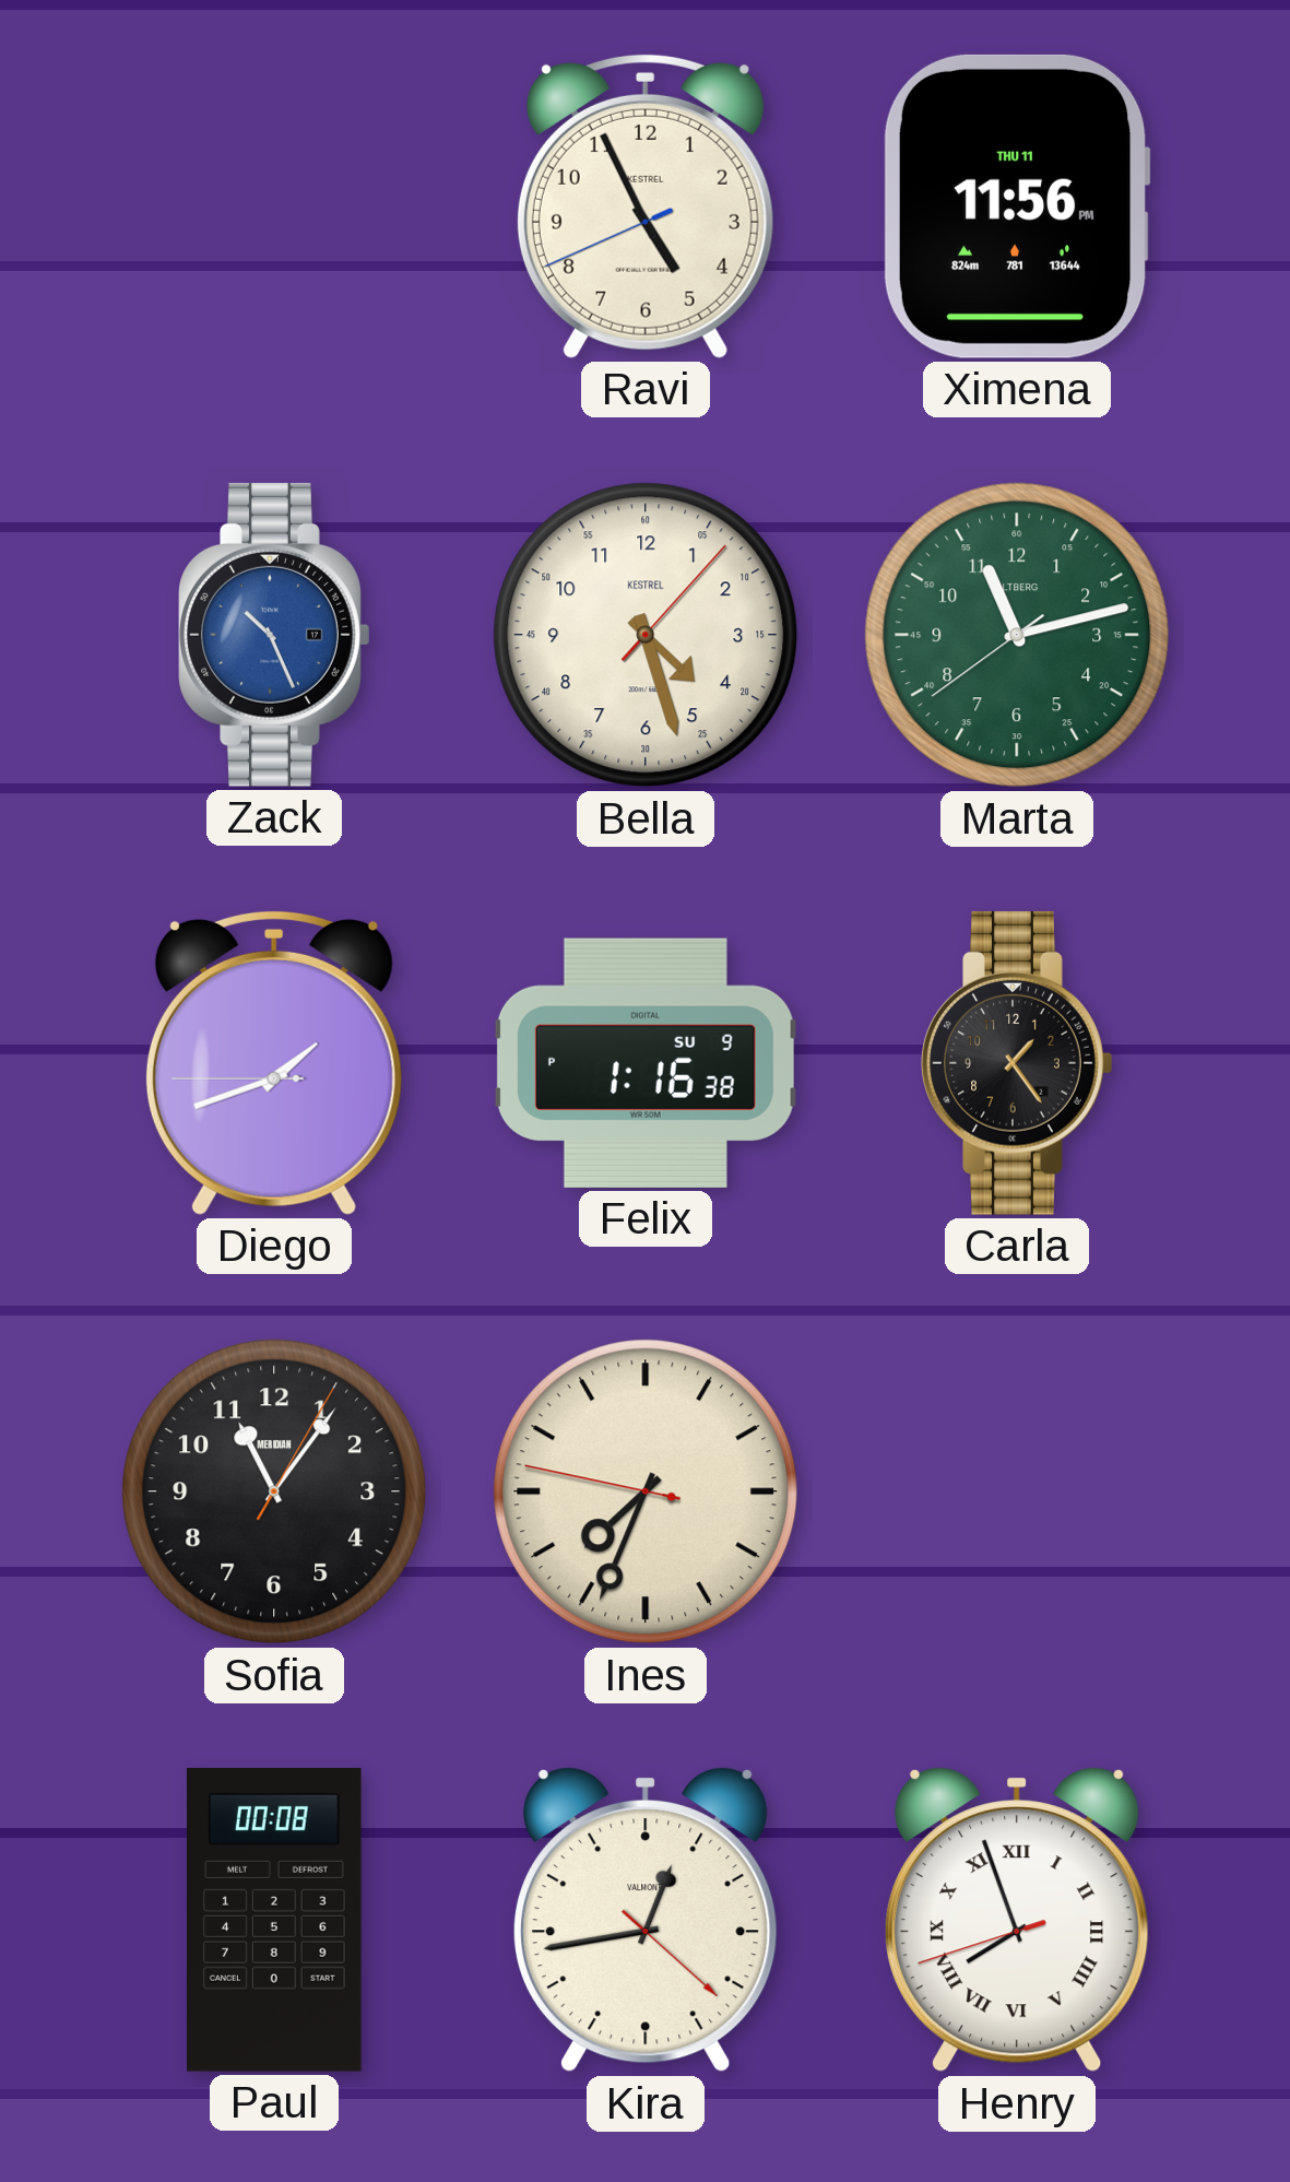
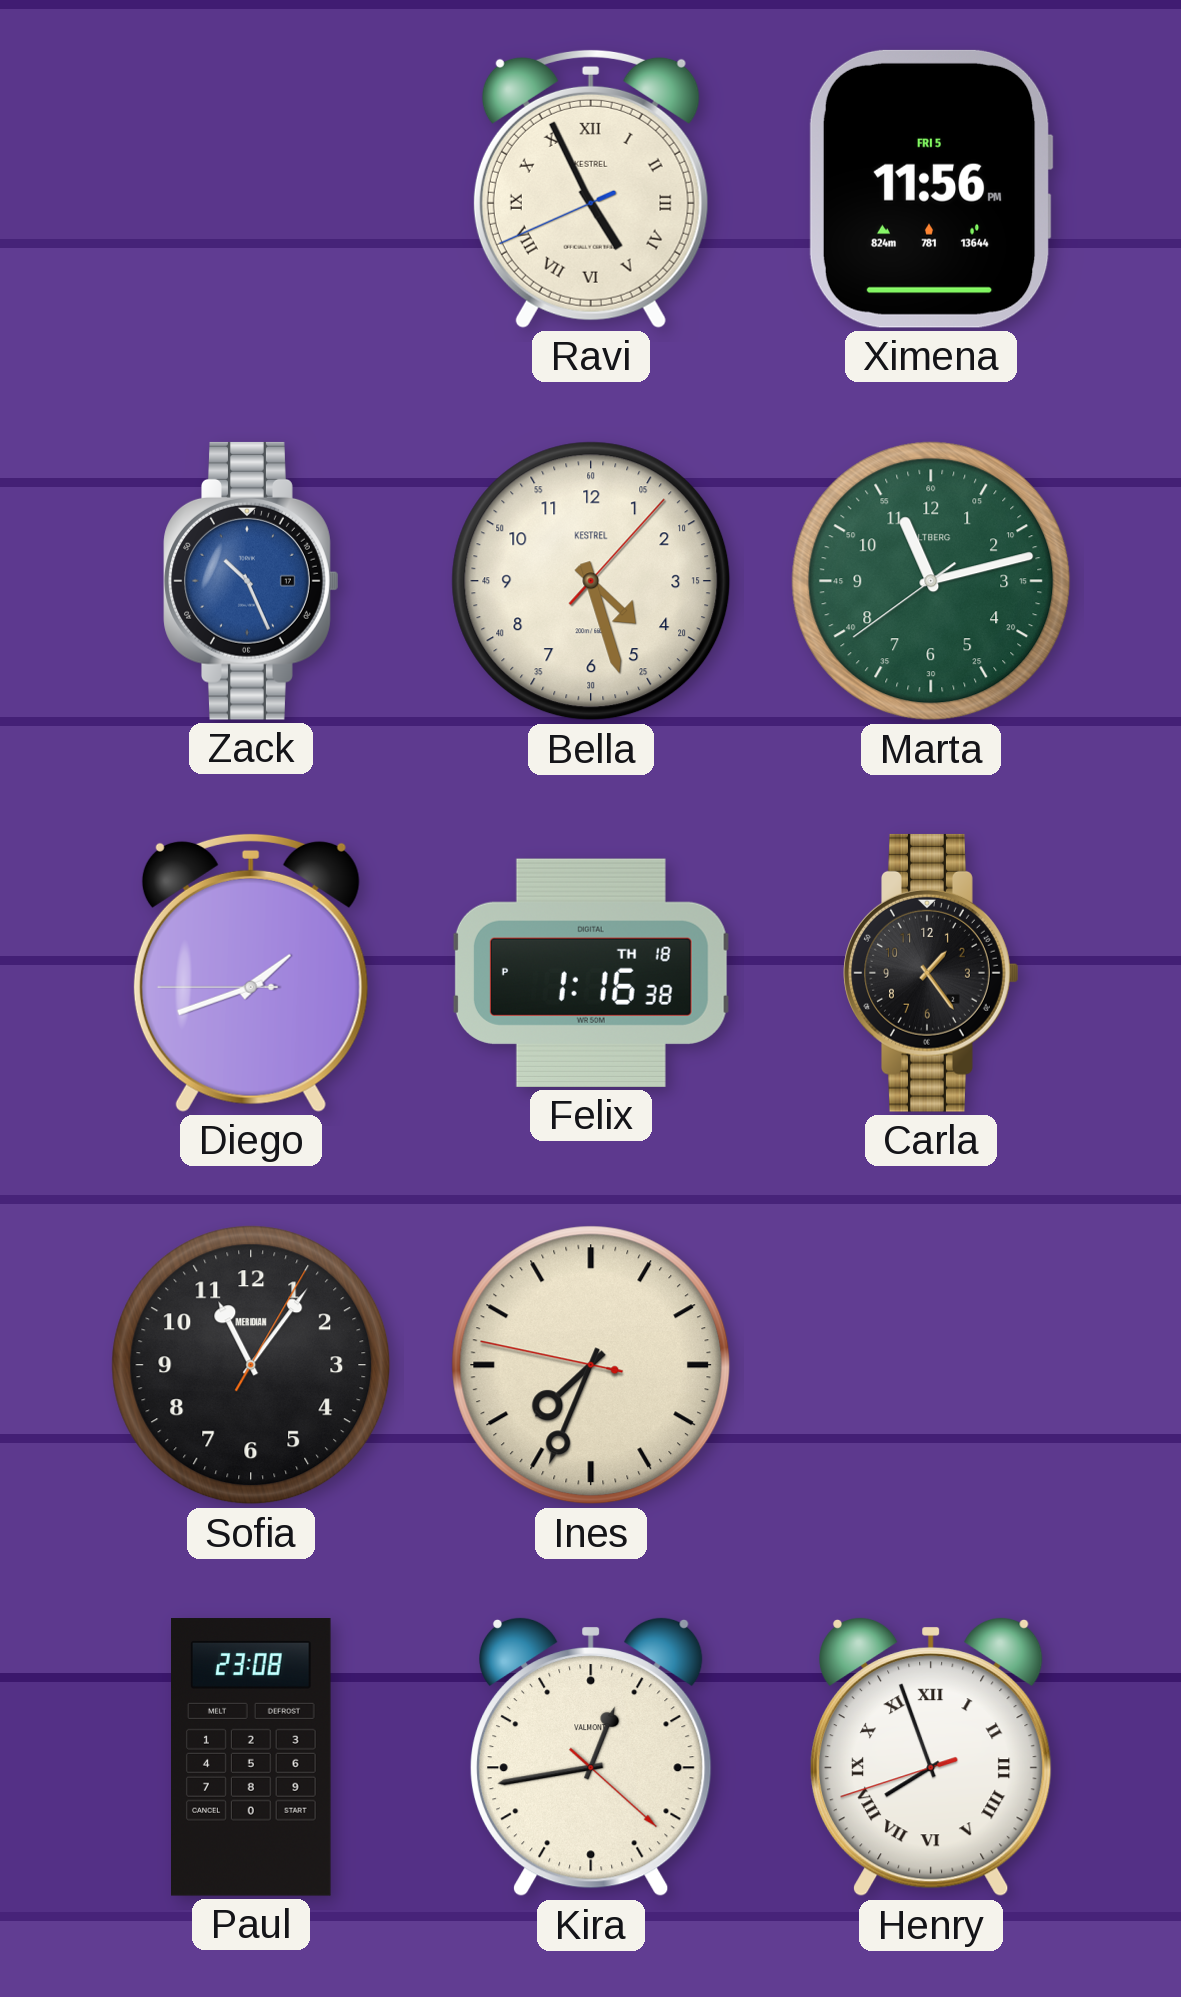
Ravi numerals: Arabic -> Roman (591, 188)
Ximena date: THU 11 -> FRI 5 (931, 189)
Felix date: SU 9 -> TH 18 (591, 973)
Paul: 00:08 -> 23:08 (251, 1758)
